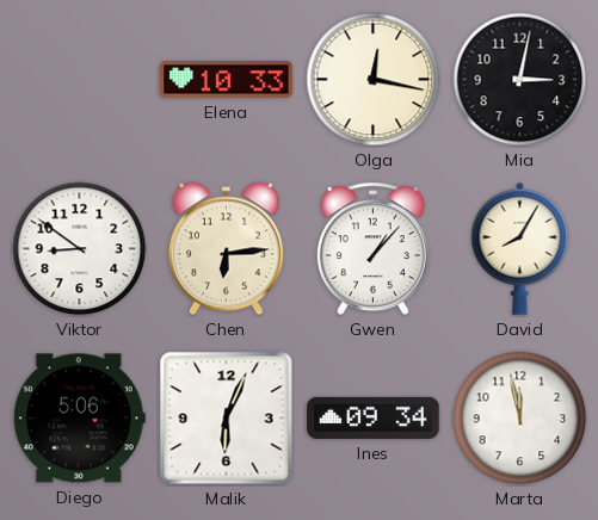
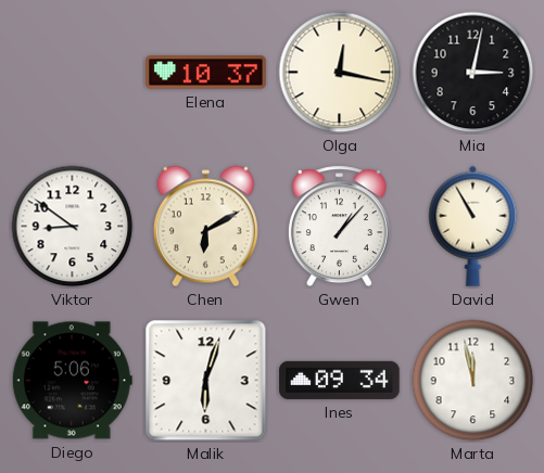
Elena: 10:33 -> 10:37 (206, 73)
Chen: 6:14 -> 6:10 (205, 227)
David: 8:05 -> 10:55 (473, 226)
Malik: 6:04 -> 6:03 (206, 381)
